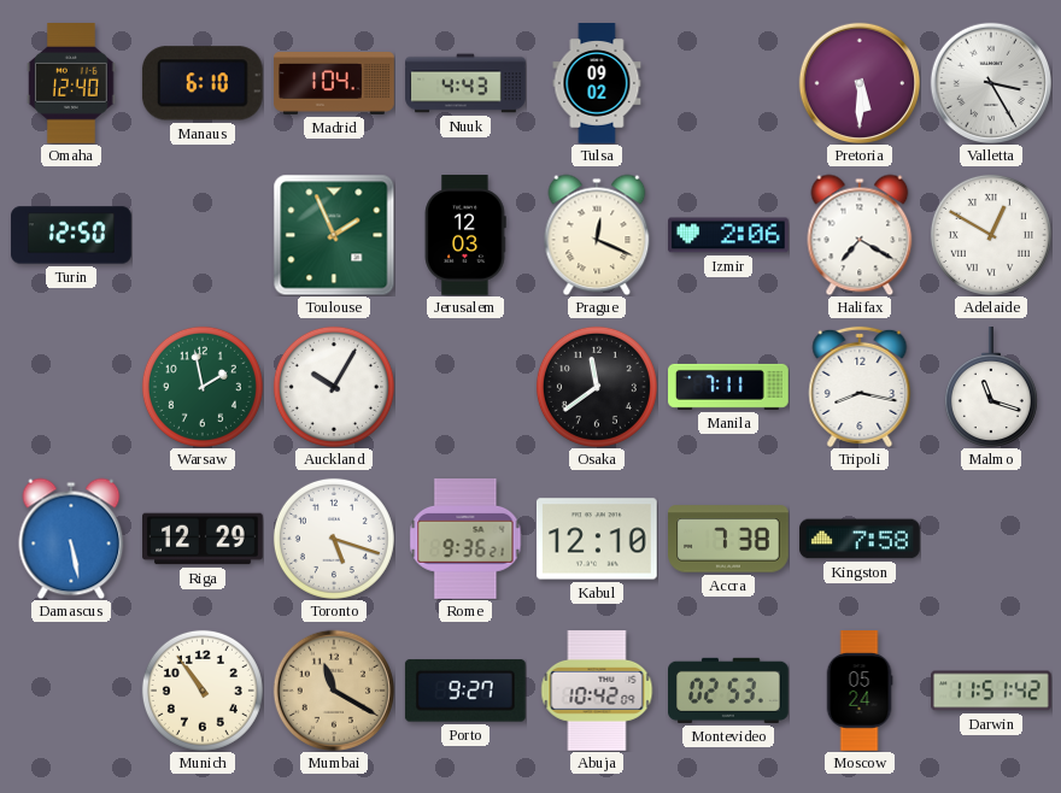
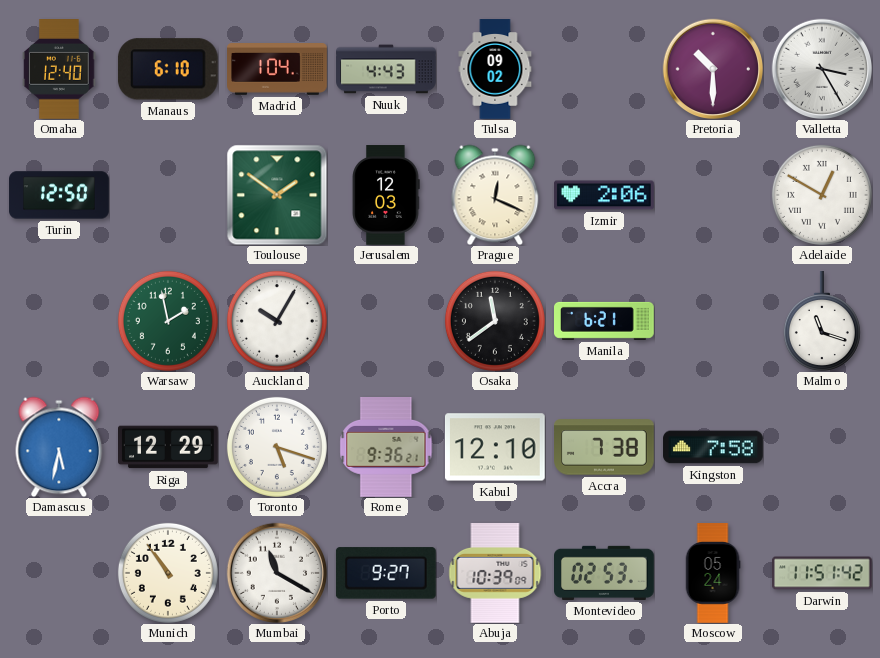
Pretoria: 5:30 -> 10:30 (712, 68)
Toulouse: 1:56 -> 1:51 (277, 195)
Halifax: 7:20 -> none (860, 235)
Manila: 7:11 -> 6:21 (604, 321)
Tripoli: 8:17 -> none (860, 387)
Damascus: 5:28 -> 5:32 (59, 447)
Mumbai dial: champagne -> white (276, 572)
Abuja: 10:42 -> 10:39 (495, 574)
